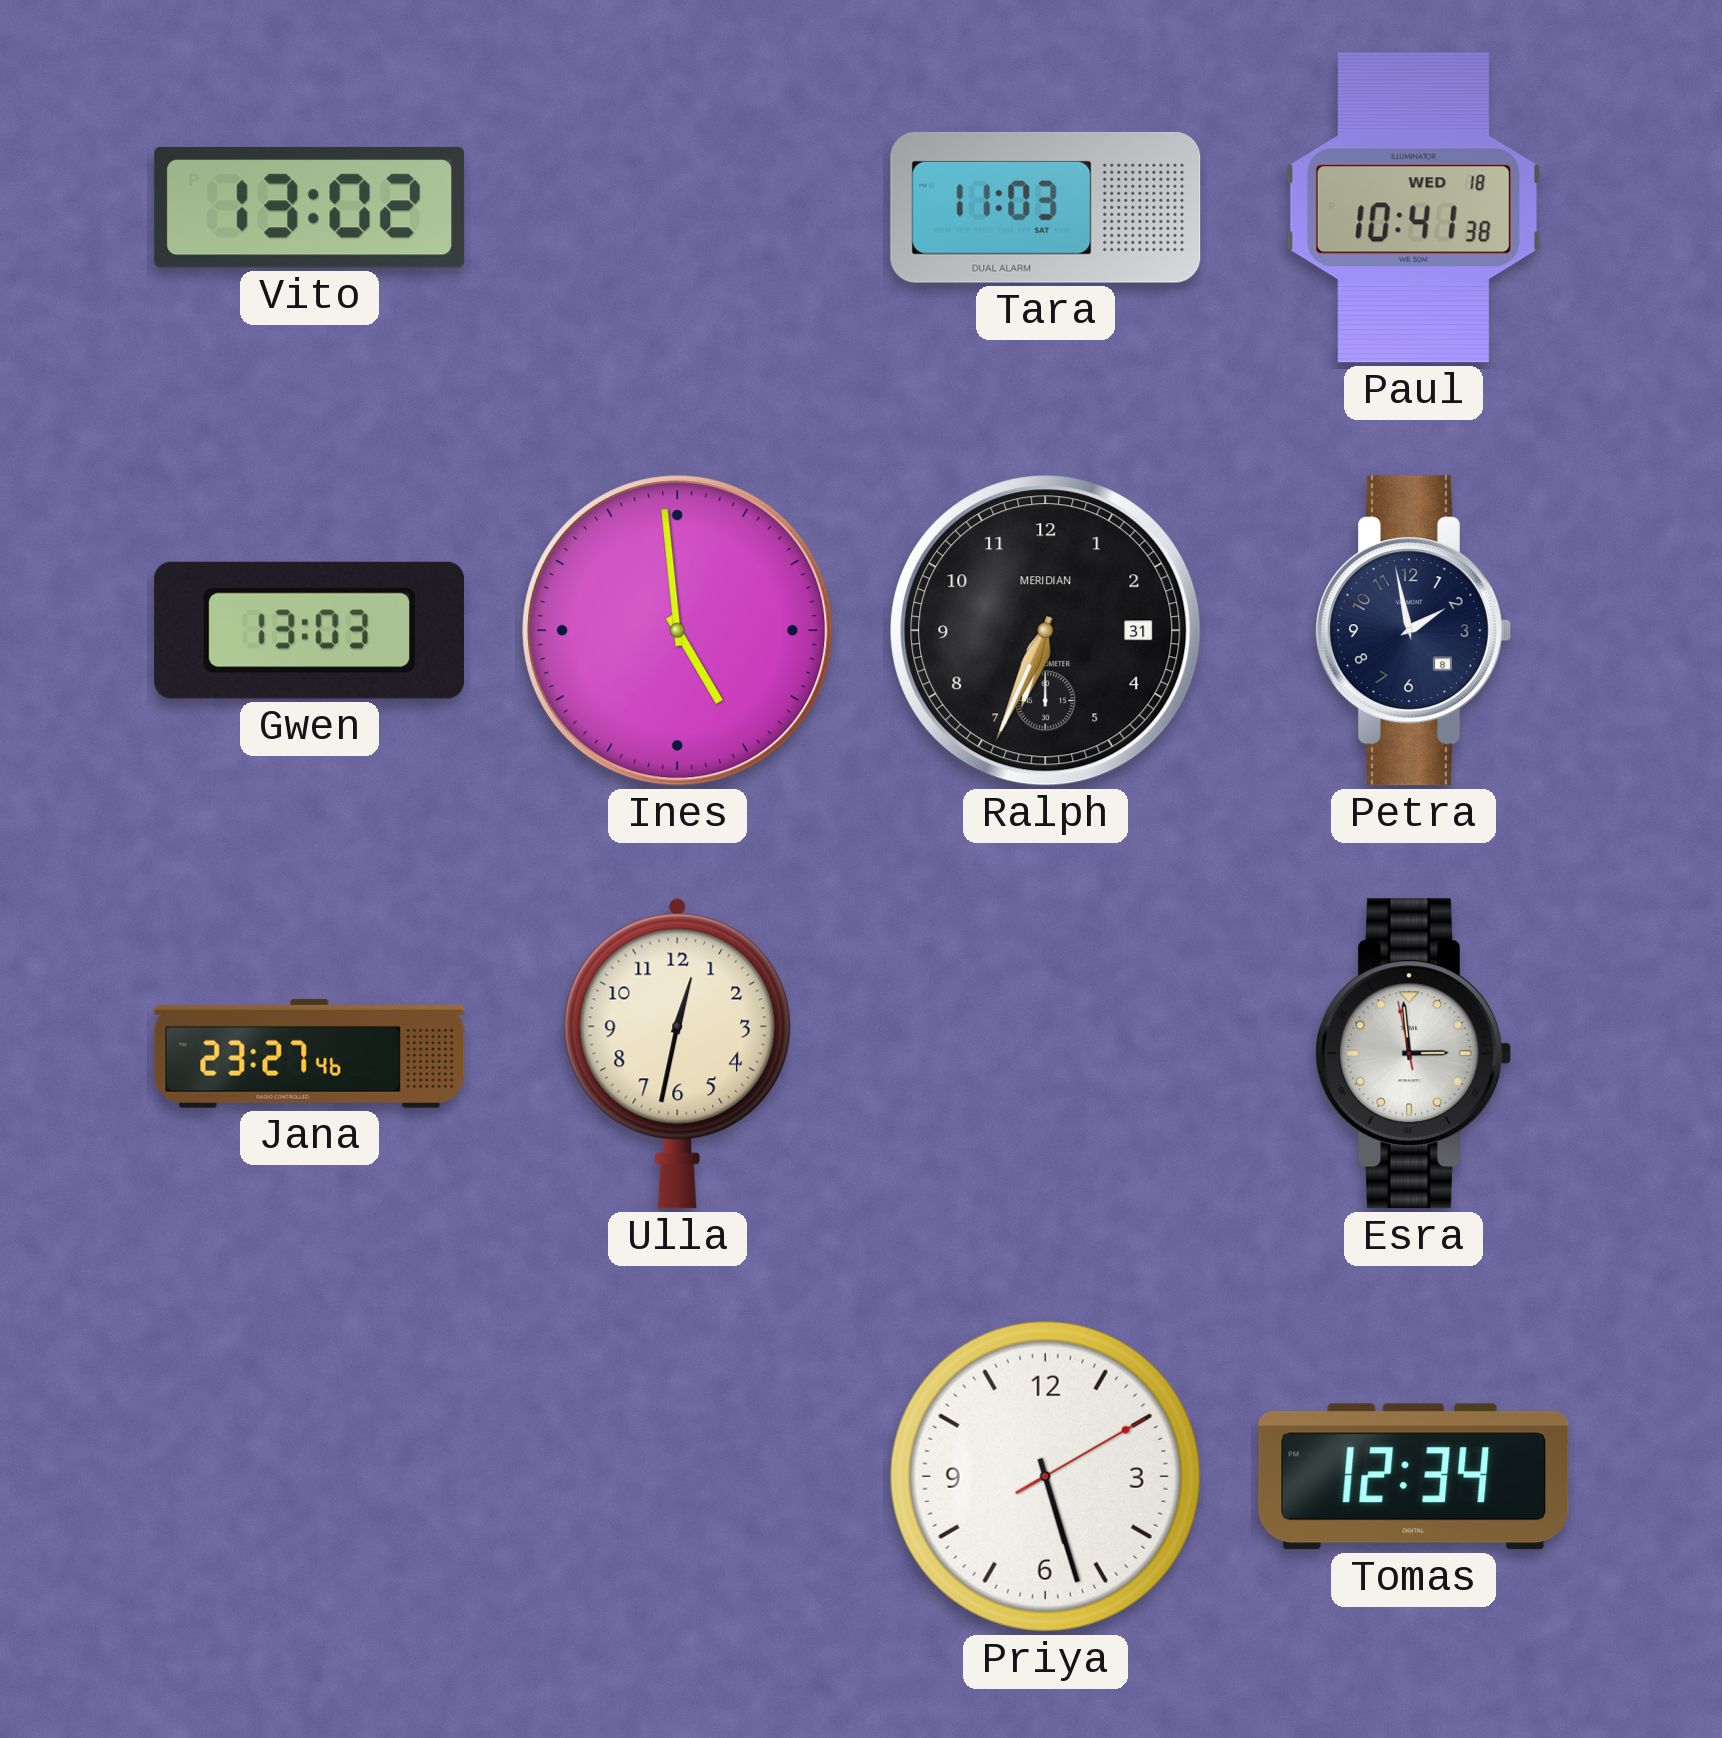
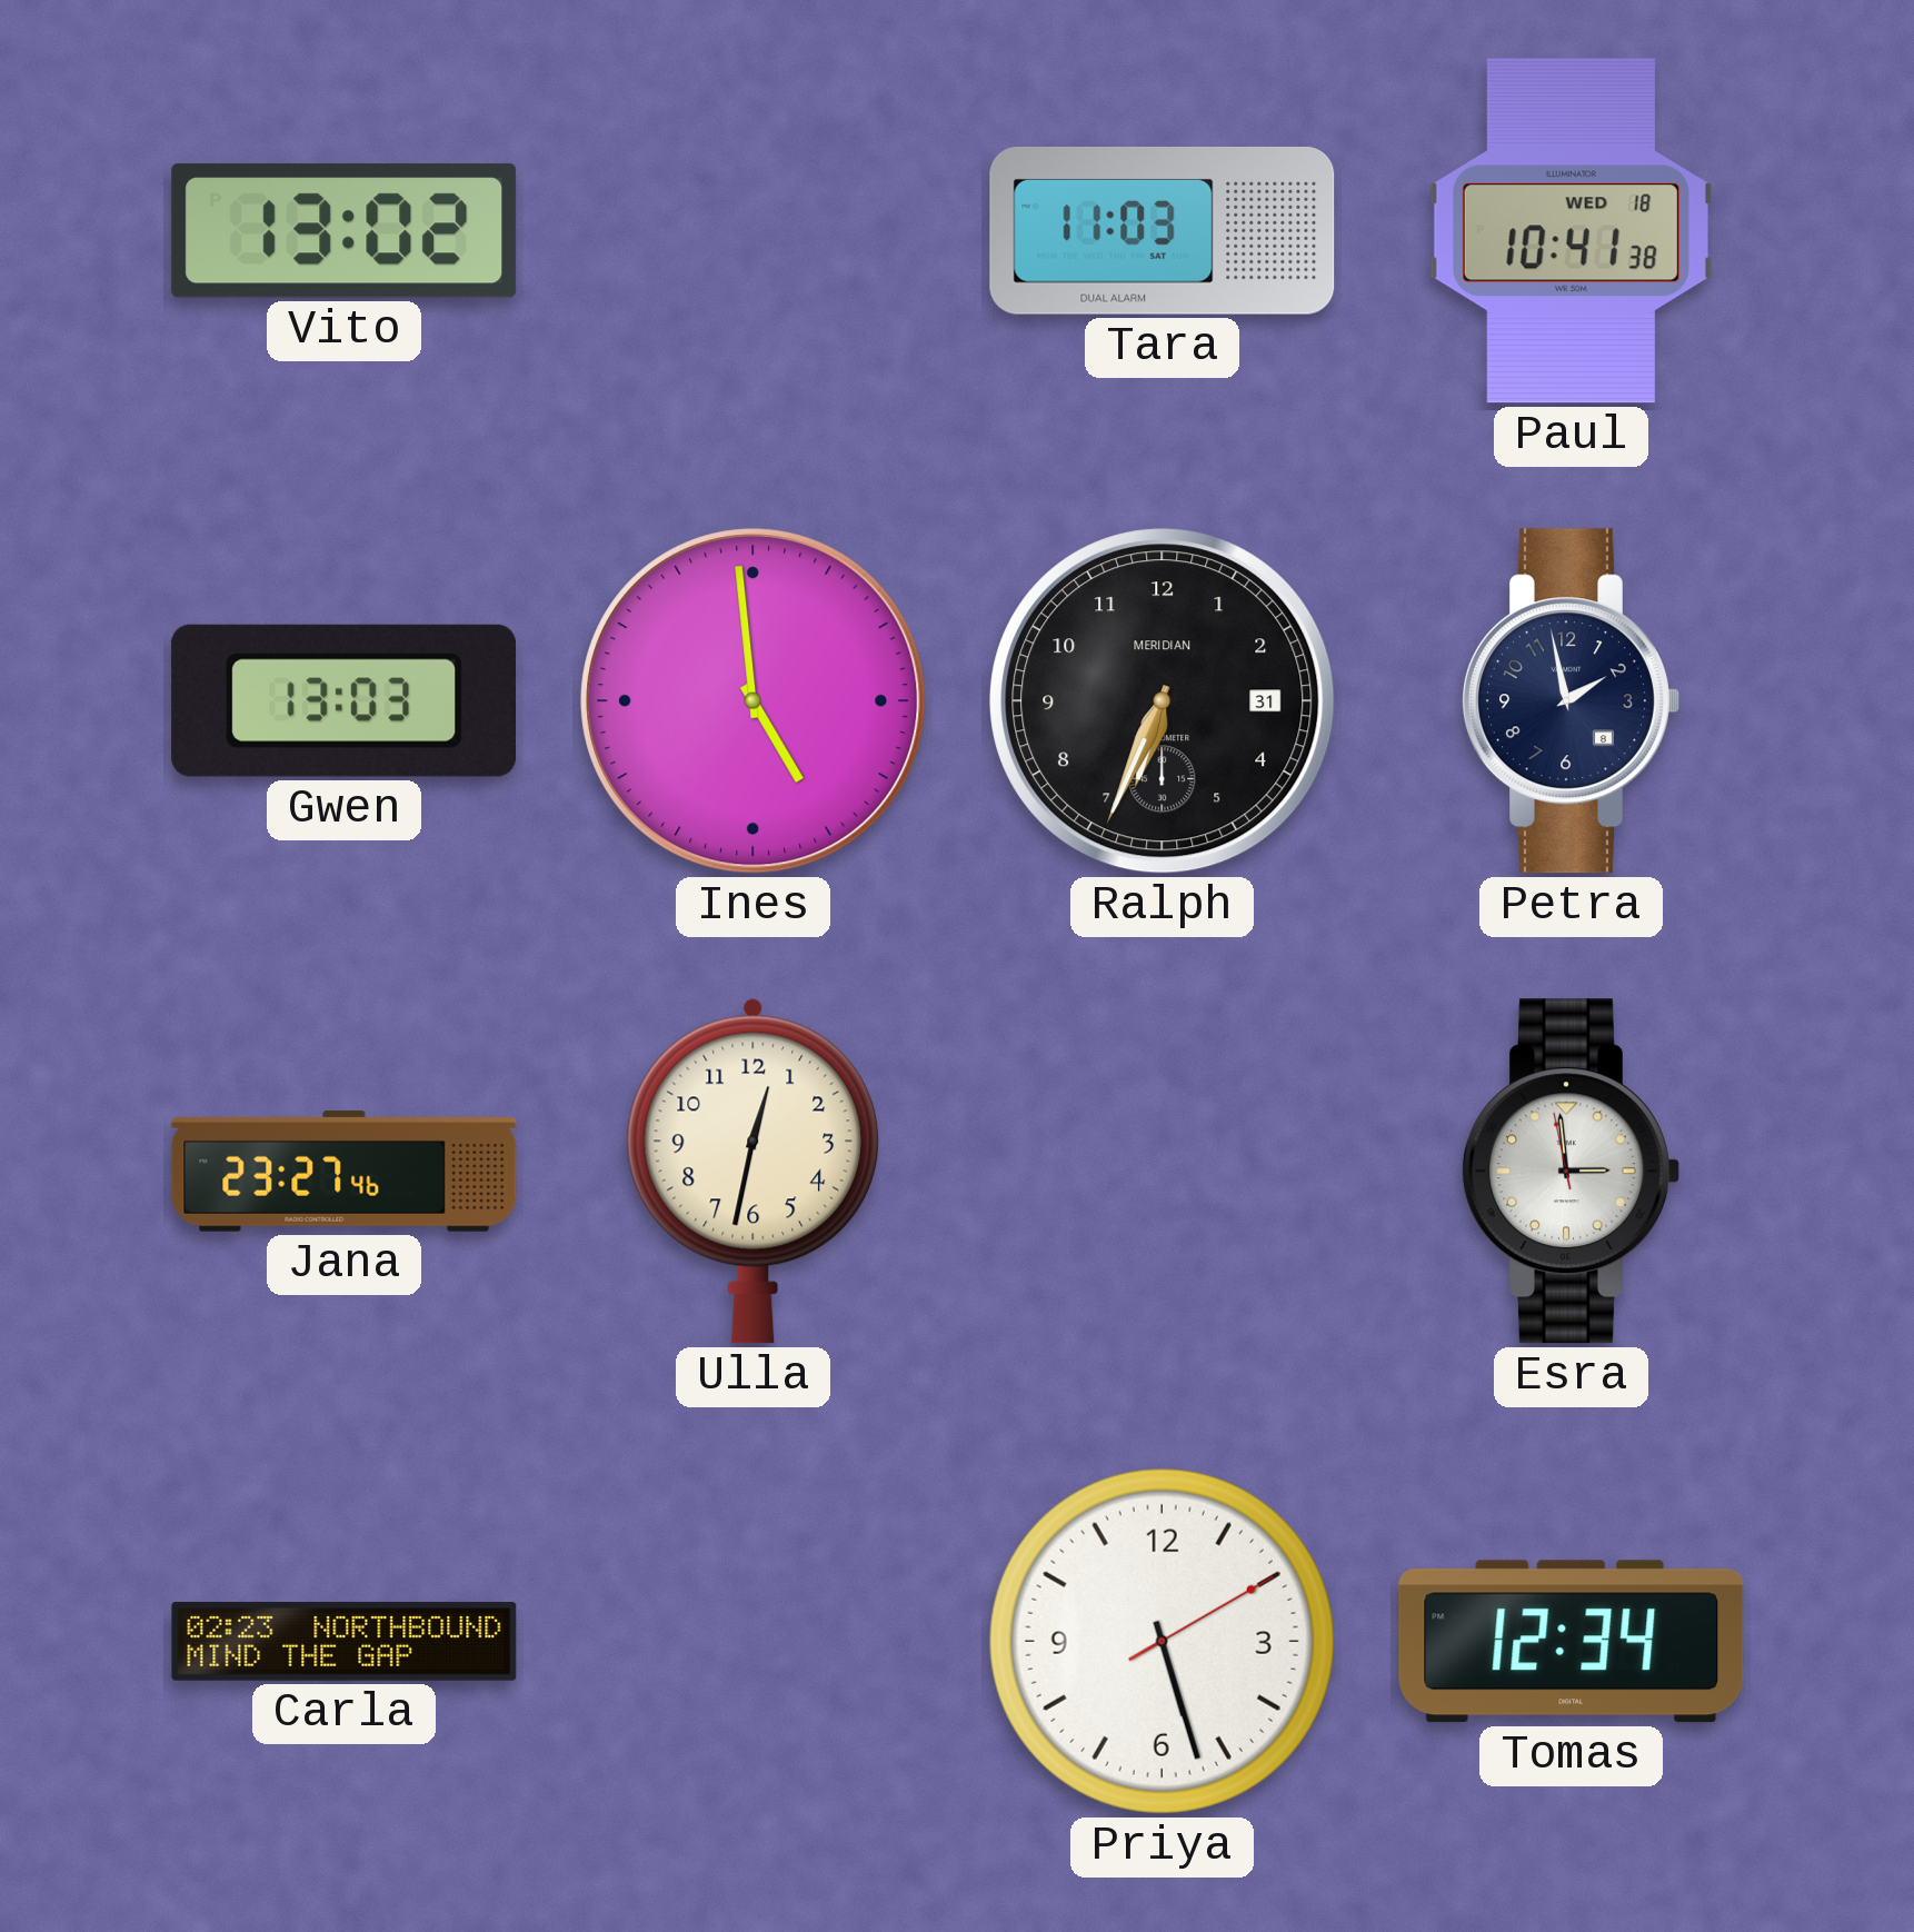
Carla: none -> 02:23 (345, 1642)
